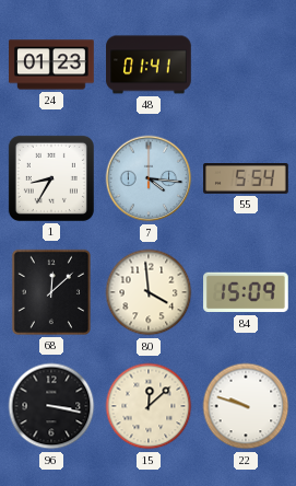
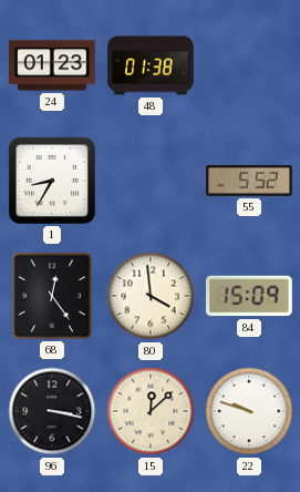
48: 01:41 -> 01:38 (151, 65)
7: 4:16 -> none (149, 178)
55: 5:54 -> 5:52 (249, 182)
68: 12:08 -> 12:24 (52, 296)
